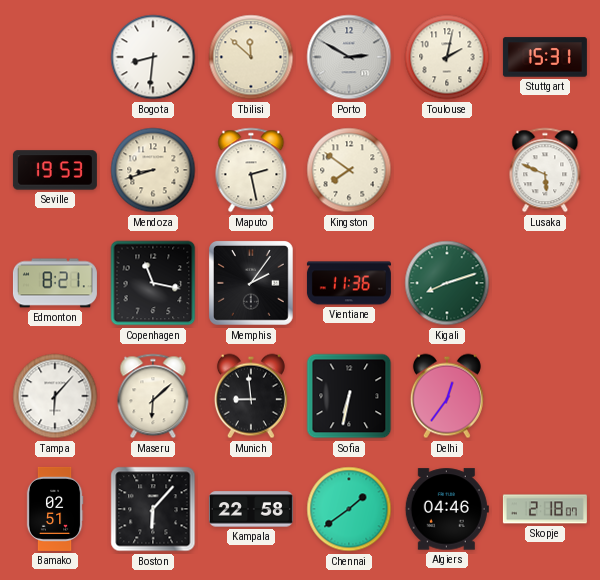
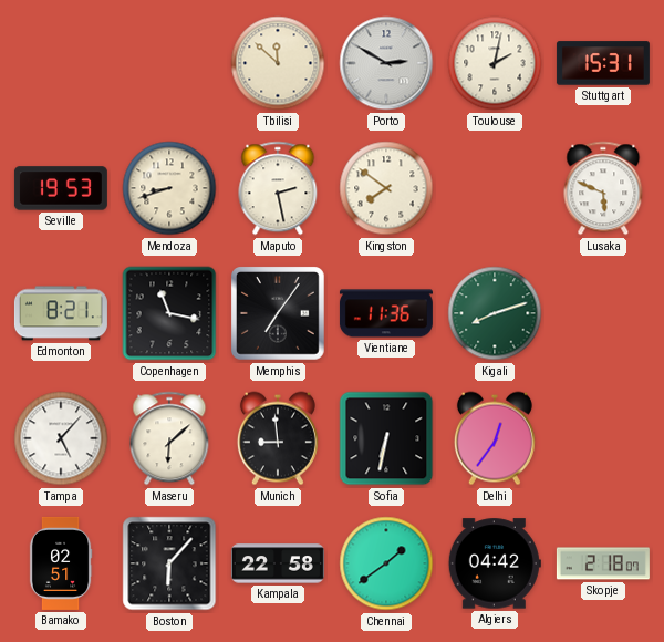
Bogota: 8:31 -> none (153, 57)
Memphis: 2:06 -> 7:06 (279, 314)
Tampa: 6:07 -> 5:07 (61, 438)
Algiers: 04:46 -> 04:42 (495, 563)
